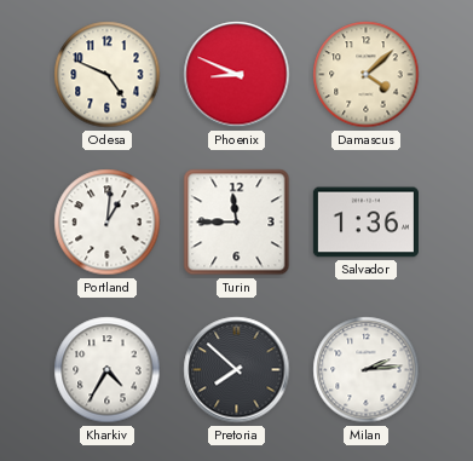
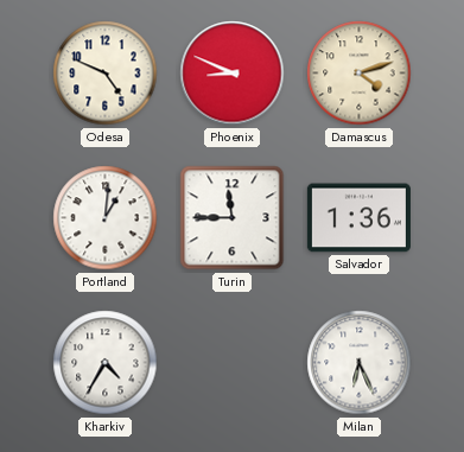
Damascus: 4:08 -> 4:12 (360, 74)
Pretoria: 7:52 -> none (237, 370)
Milan: 2:14 -> 6:26 (360, 363)
